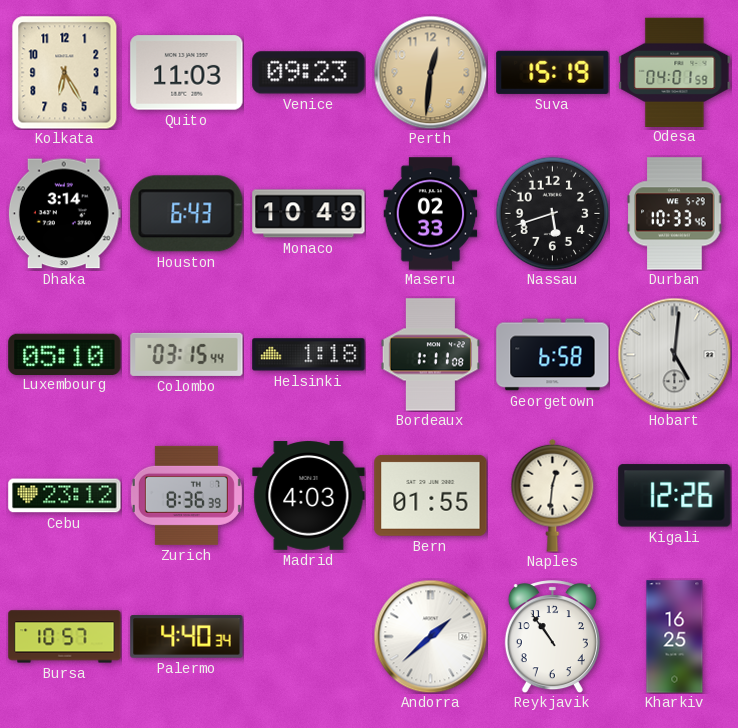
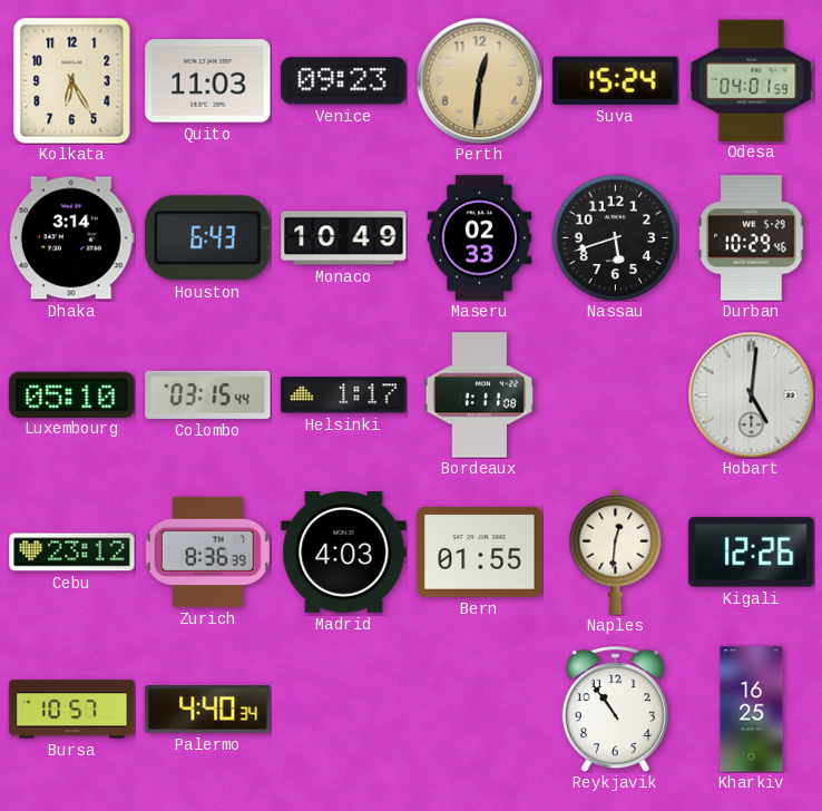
Suva: 15:19 -> 15:24 (616, 80)
Durban: 10:33 -> 10:29 (752, 238)
Helsinki: 1:18 -> 1:17 (344, 395)
Georgetown: 6:58 -> none (553, 355)
Andorra: 1:38 -> none (430, 636)
